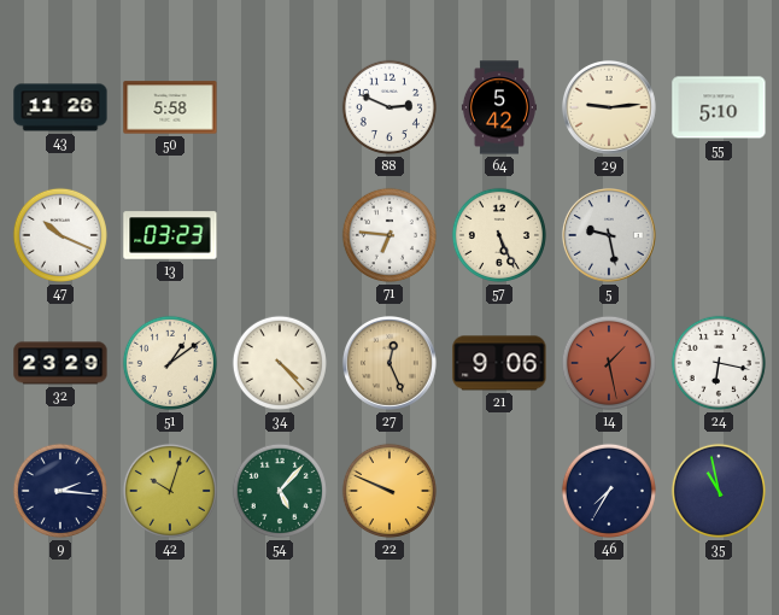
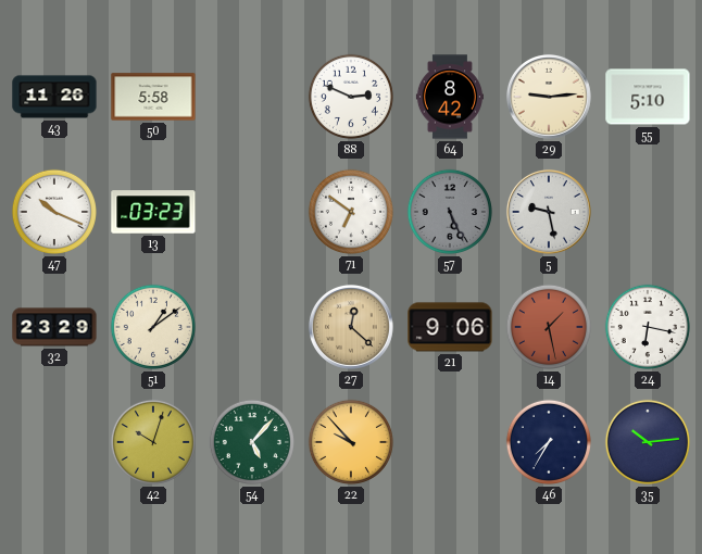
64: 5:42 -> 8:42 (450, 97)
71: 6:46 -> 6:51 (351, 212)
57 dial: cream -> grey (450, 212)
34: 4:23 -> none (280, 363)
27: 12:26 -> 12:22 (351, 327)
9: 2:16 -> none (60, 491)
22: 9:49 -> 9:53 (351, 442)
35: 10:58 -> 10:14 (648, 442)
